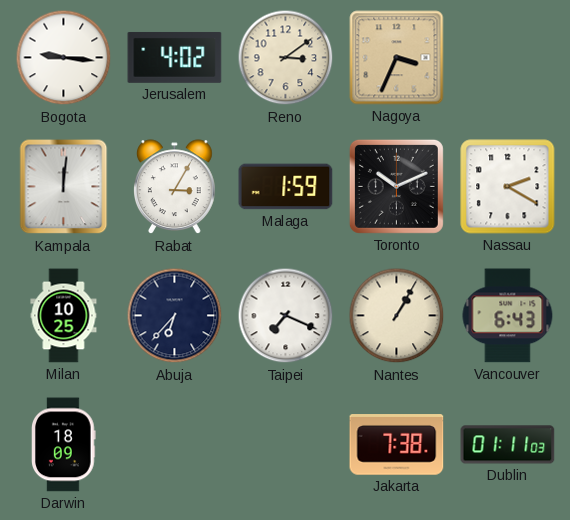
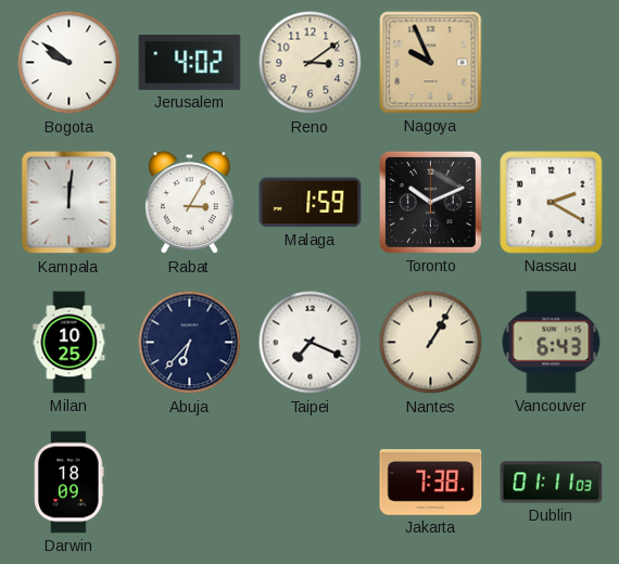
Bogota: 9:16 -> 9:51 (70, 63)
Nagoya: 3:34 -> 9:56 (431, 63)
